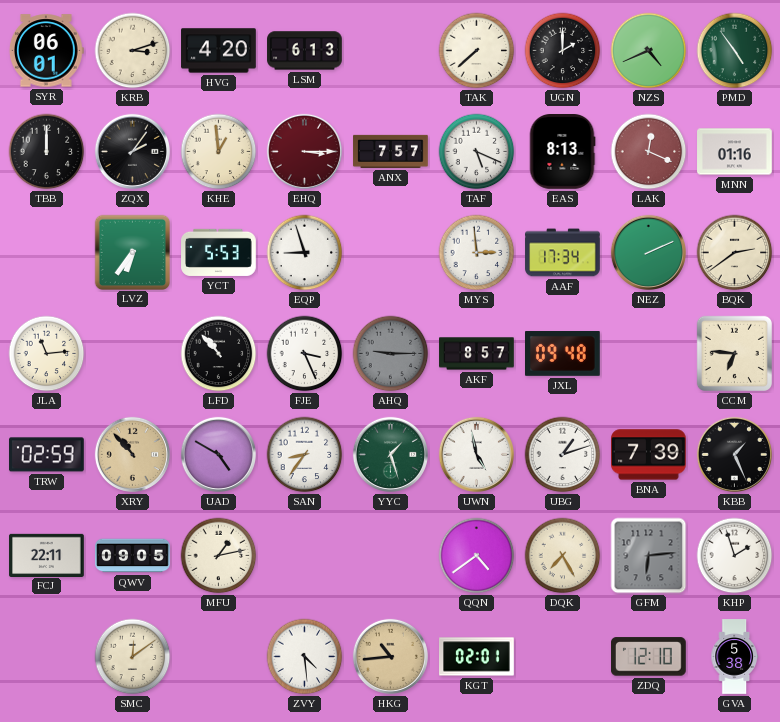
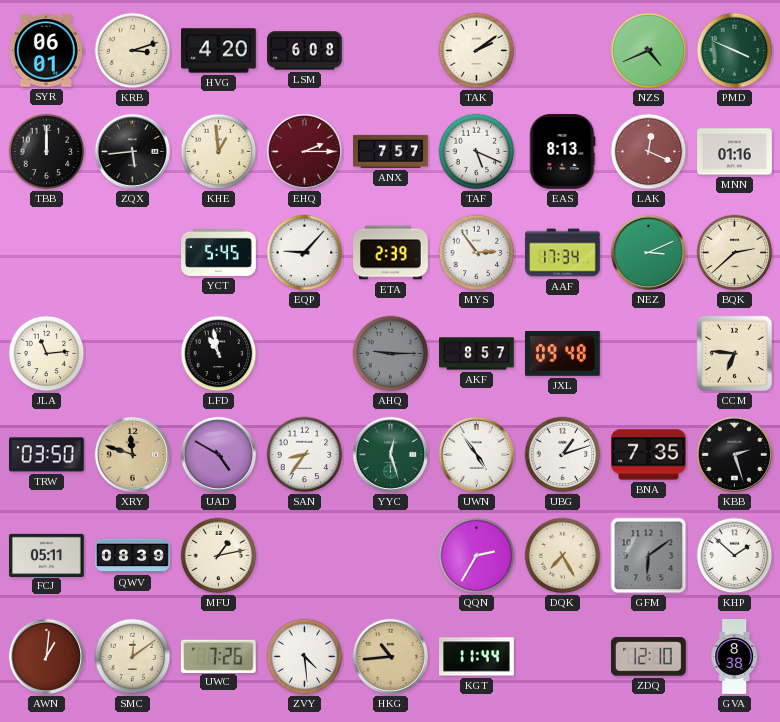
LSM: 6:13 -> 6:08 (305, 51)
TAK: 7:38 -> 2:09 (477, 51)
UGN: 2:00 -> none (563, 51)
PMD: 4:54 -> 3:49 (735, 51)
ZQX: 2:06 -> 5:44 (132, 151)
EHQ: 3:15 -> 2:15 (304, 151)
LVZ: 6:36 -> none (132, 252)
YCT: 5:53 -> 5:45 (219, 252)
EQP: 8:57 -> 9:07 (305, 253)
ETA: none -> 2:39 (391, 253)
MYS: 2:59 -> 2:54 (477, 253)
NEZ: 2:11 -> 3:11 (648, 252)
BQK: 2:39 -> 2:38 (735, 253)
LFD: 10:53 -> 10:58 (219, 354)
FJE: 3:26 -> none (305, 354)
TRW: 02:59 -> 03:50 (47, 455)
XRY: 10:53 -> 11:48 (132, 454)
YYC: 1:27 -> 12:27 (390, 454)
UWN: 4:58 -> 4:54 (476, 454)
BNA: 7:39 -> 7:35 (649, 455)
KBB: 1:26 -> 2:27 (734, 454)
FCJ: 22:11 -> 05:11 (47, 555)
QWV: 09:05 -> 08:39 (133, 556)
QQN: 4:39 -> 2:35 (477, 556)
GFM: 6:14 -> 6:09 (649, 556)
KHP: 1:57 -> 1:52 (735, 556)
AWN: none -> 1:01 (46, 656)
UWC: none -> 7:26 (219, 656)
KGT: 02:01 -> 11:44 (477, 657)
GVA: 5:38 -> 8:38 (734, 657)
